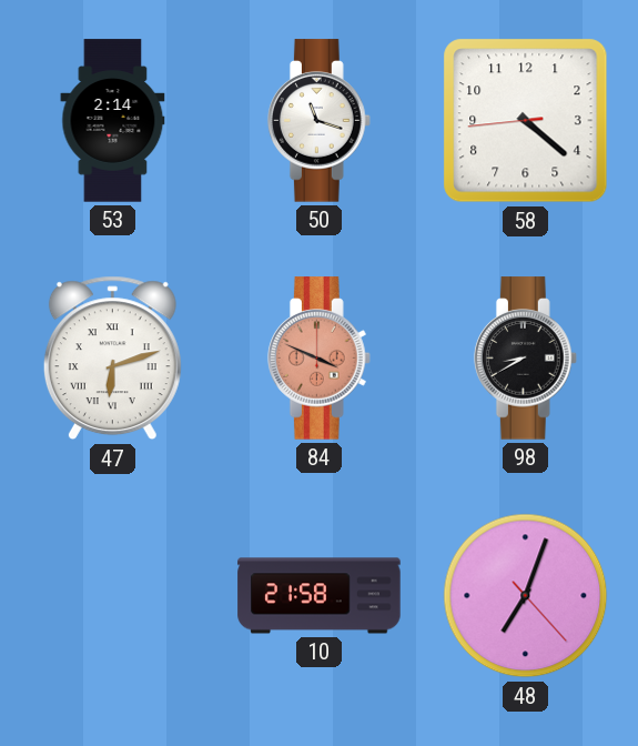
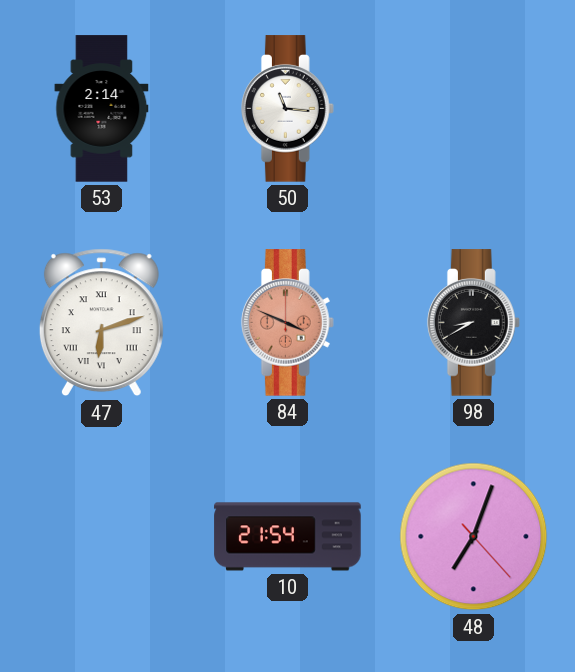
50: 11:18 -> 11:16 (287, 109)
58: 4:21 -> none (526, 121)
10: 21:58 -> 21:54 (288, 537)
